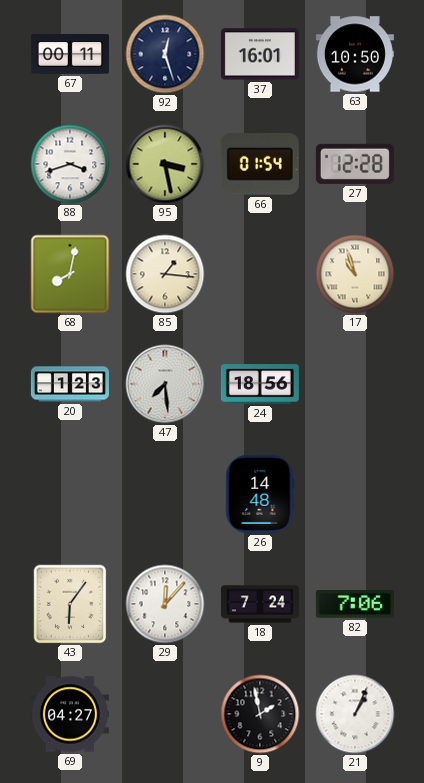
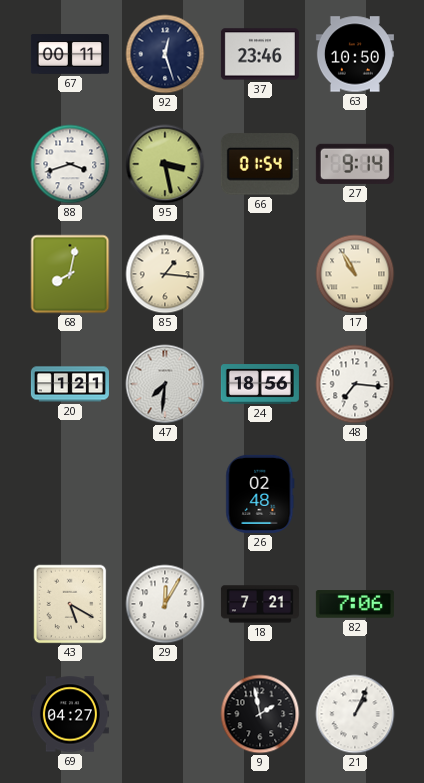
37: 16:01 -> 23:46 (260, 54)
27: 12:28 -> 9:14 (355, 164)
17: 10:57 -> 10:55 (355, 274)
20: 1:23 -> 1:21 (70, 384)
47: 7:29 -> 7:31 (165, 384)
48: none -> 7:16 (355, 384)
26: 14:48 -> 02:48 (260, 494)
43: 6:06 -> 5:20 (70, 604)
29: 12:07 -> 12:05 (165, 604)
18: 7:24 -> 7:21 (260, 604)
